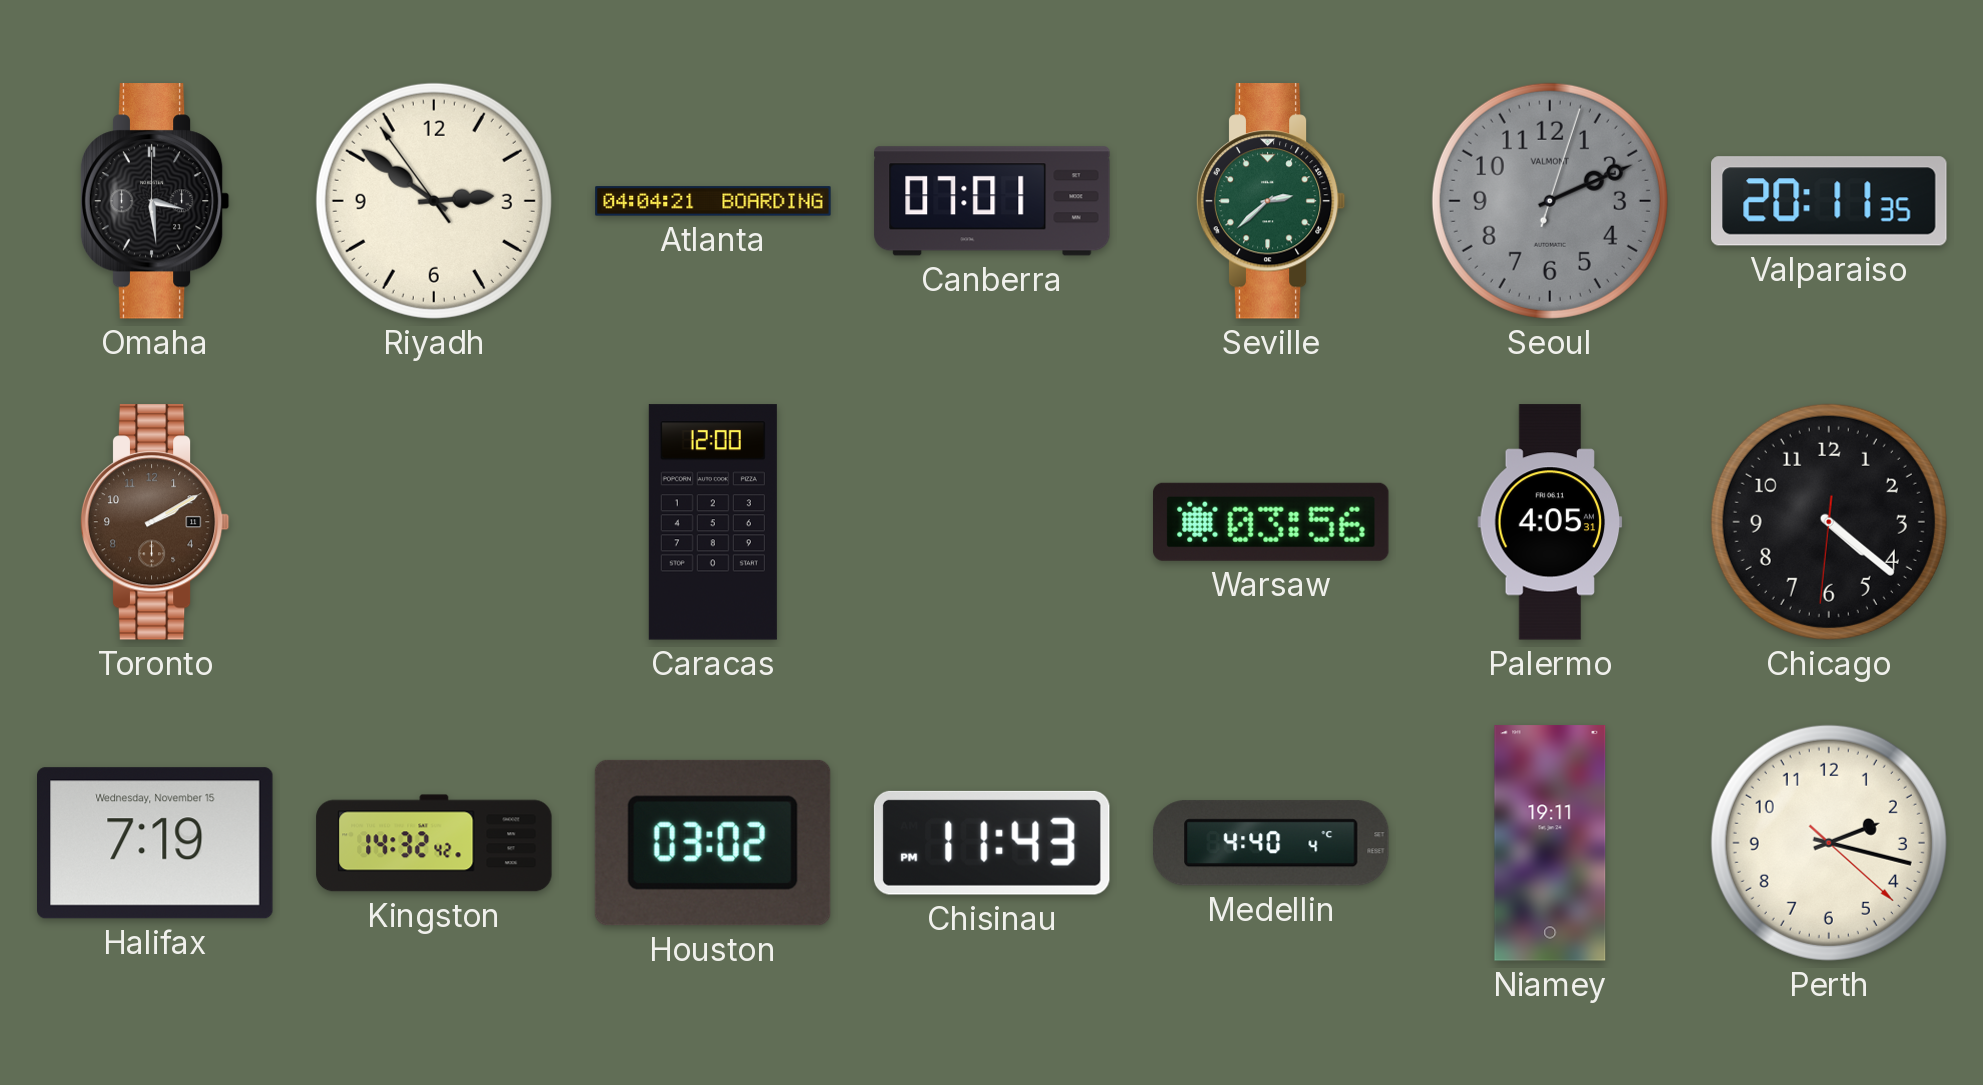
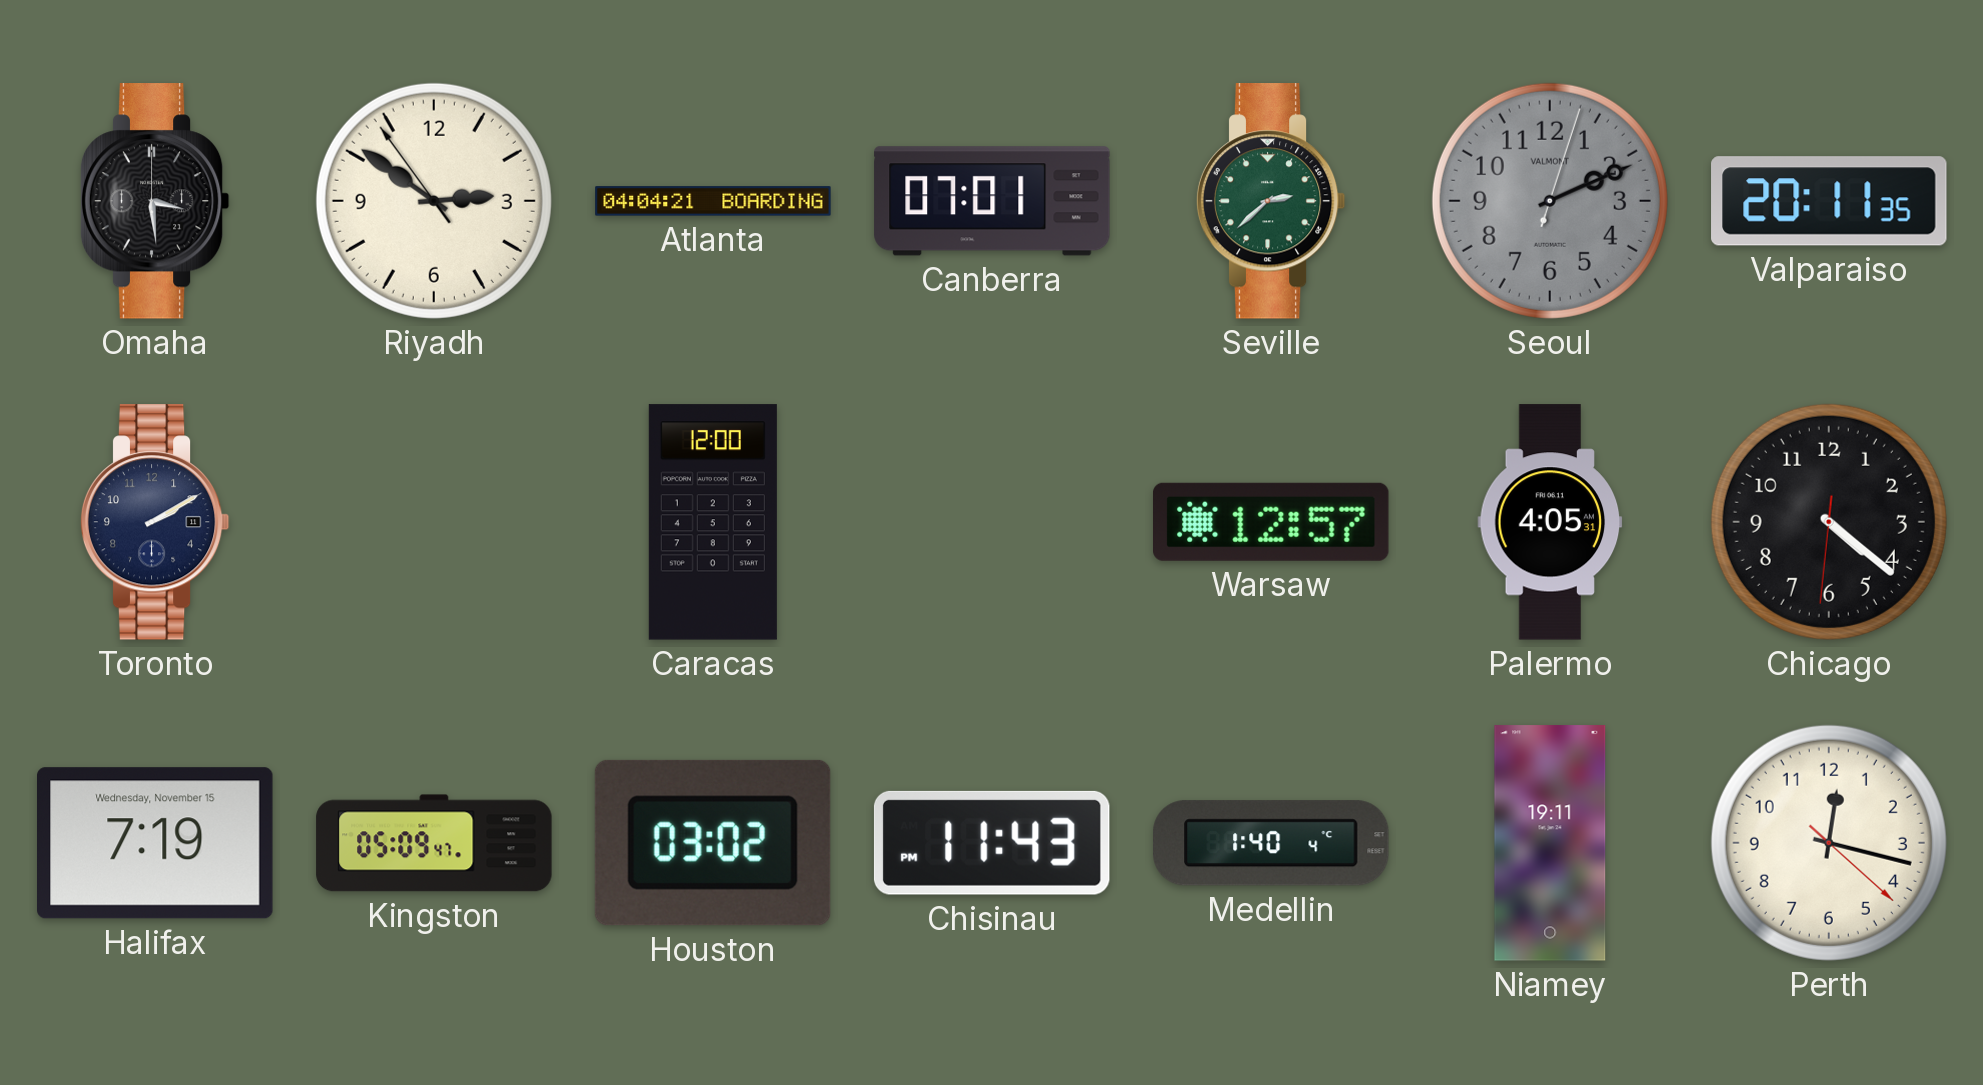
Toronto dial: brown -> navy (155, 522)
Warsaw: 03:56 -> 12:57 (1272, 522)
Kingston: 14:32 -> 05:09 (434, 843)
Medellin: 4:40 -> 1:40 (1272, 843)
Perth: 2:17 -> 12:17 (1829, 843)
